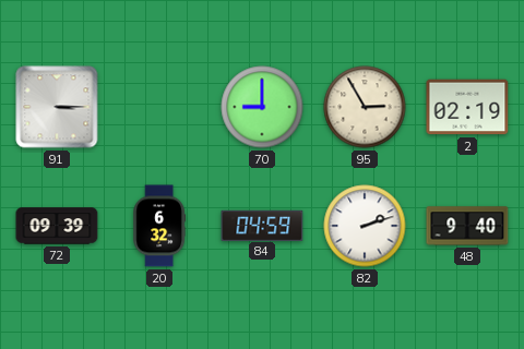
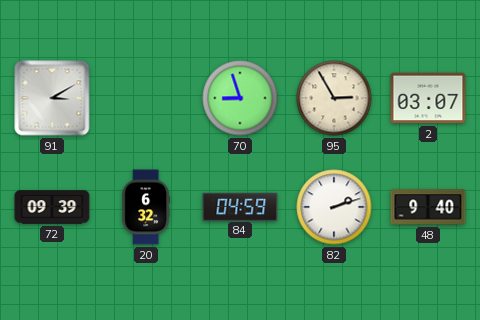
91: 3:15 -> 3:10 (52, 98)
70: 9:00 -> 8:57 (240, 98)
2: 02:19 -> 03:07 (428, 98)
